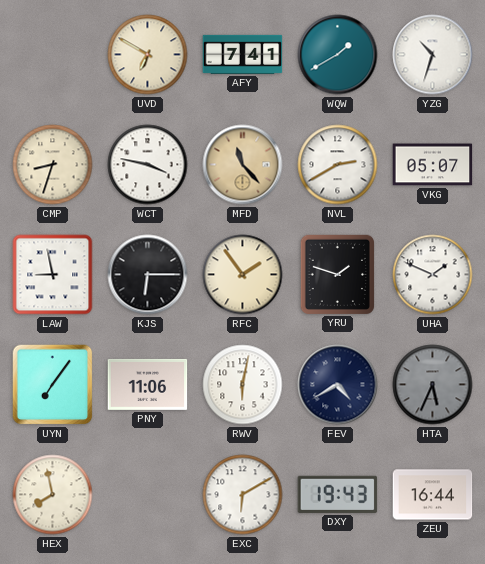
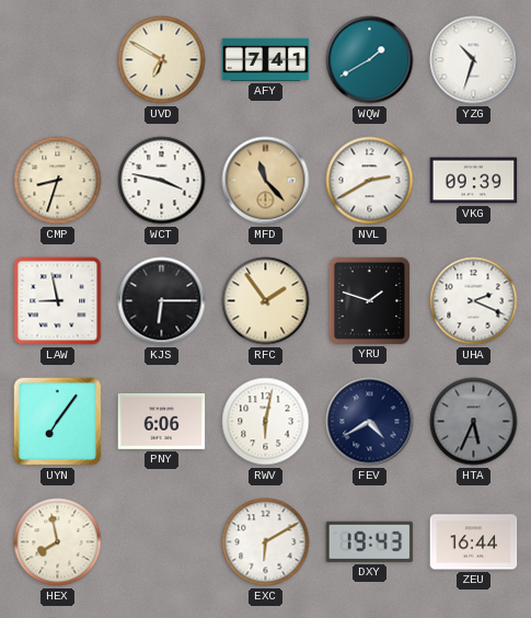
VKG: 05:07 -> 09:39 (474, 181)
UHA: 1:49 -> 2:19 (474, 301)
PNY: 11:06 -> 6:06 (162, 421)
